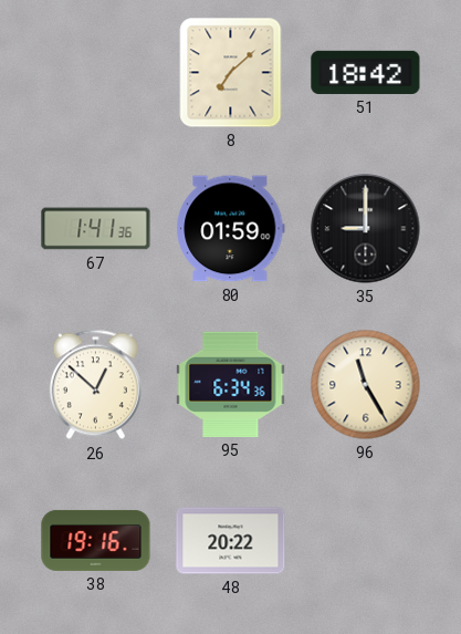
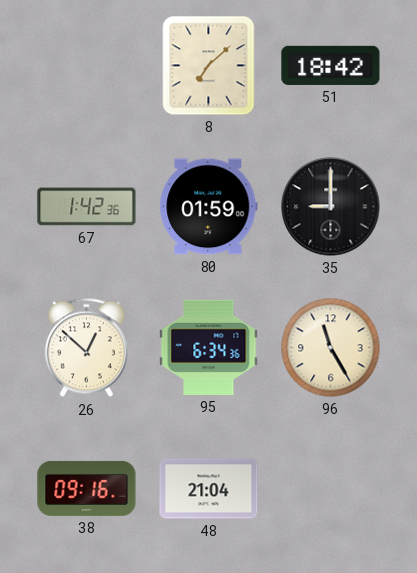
67: 1:41 -> 1:42 (87, 207)
38: 19:16 -> 09:16 (87, 488)
48: 20:22 -> 21:04 (209, 489)
